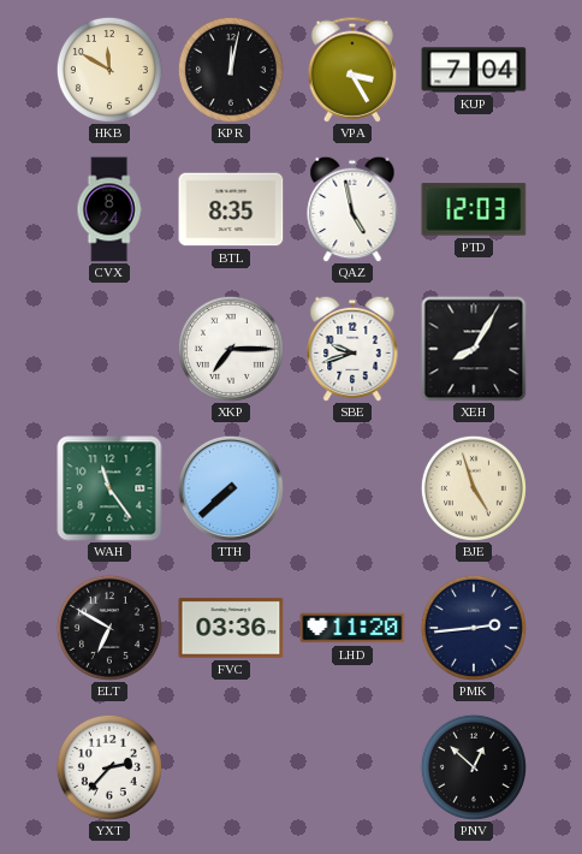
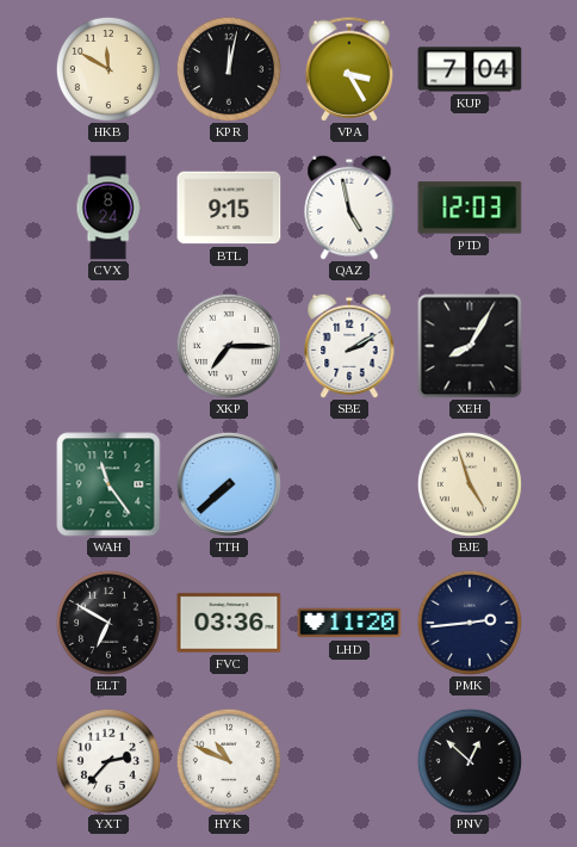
BTL: 8:35 -> 9:15 (229, 208)
SBE: 9:42 -> 2:10 (349, 346)
HYK: none -> 10:49 (229, 761)
